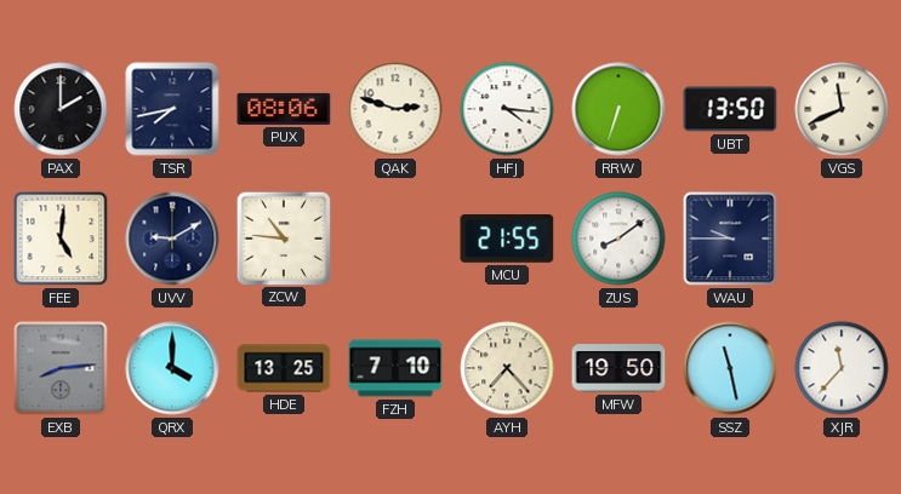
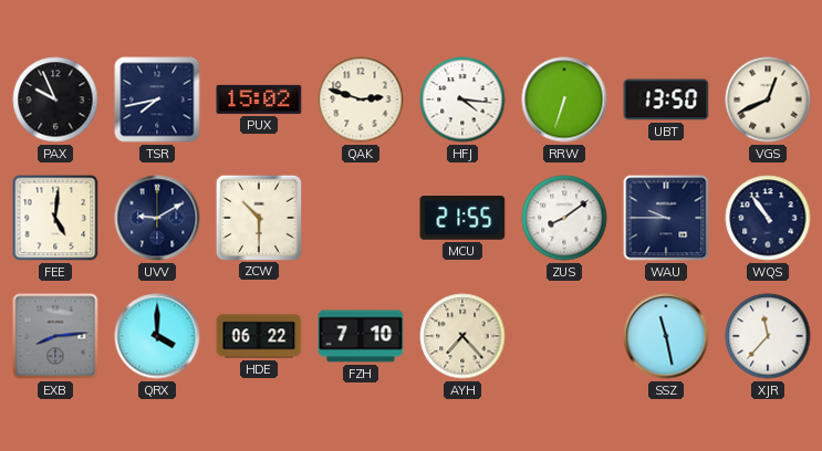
PAX: 2:00 -> 9:56 (55, 99)
PUX: 08:06 -> 15:02 (259, 99)
VGS: 11:41 -> 12:41 (768, 99)
ZCW: 10:46 -> 10:30 (258, 217)
WQS: none -> 10:54 (768, 218)
HDE: 13:25 -> 06:22 (259, 336)
MFW: 19:50 -> none (618, 368)
